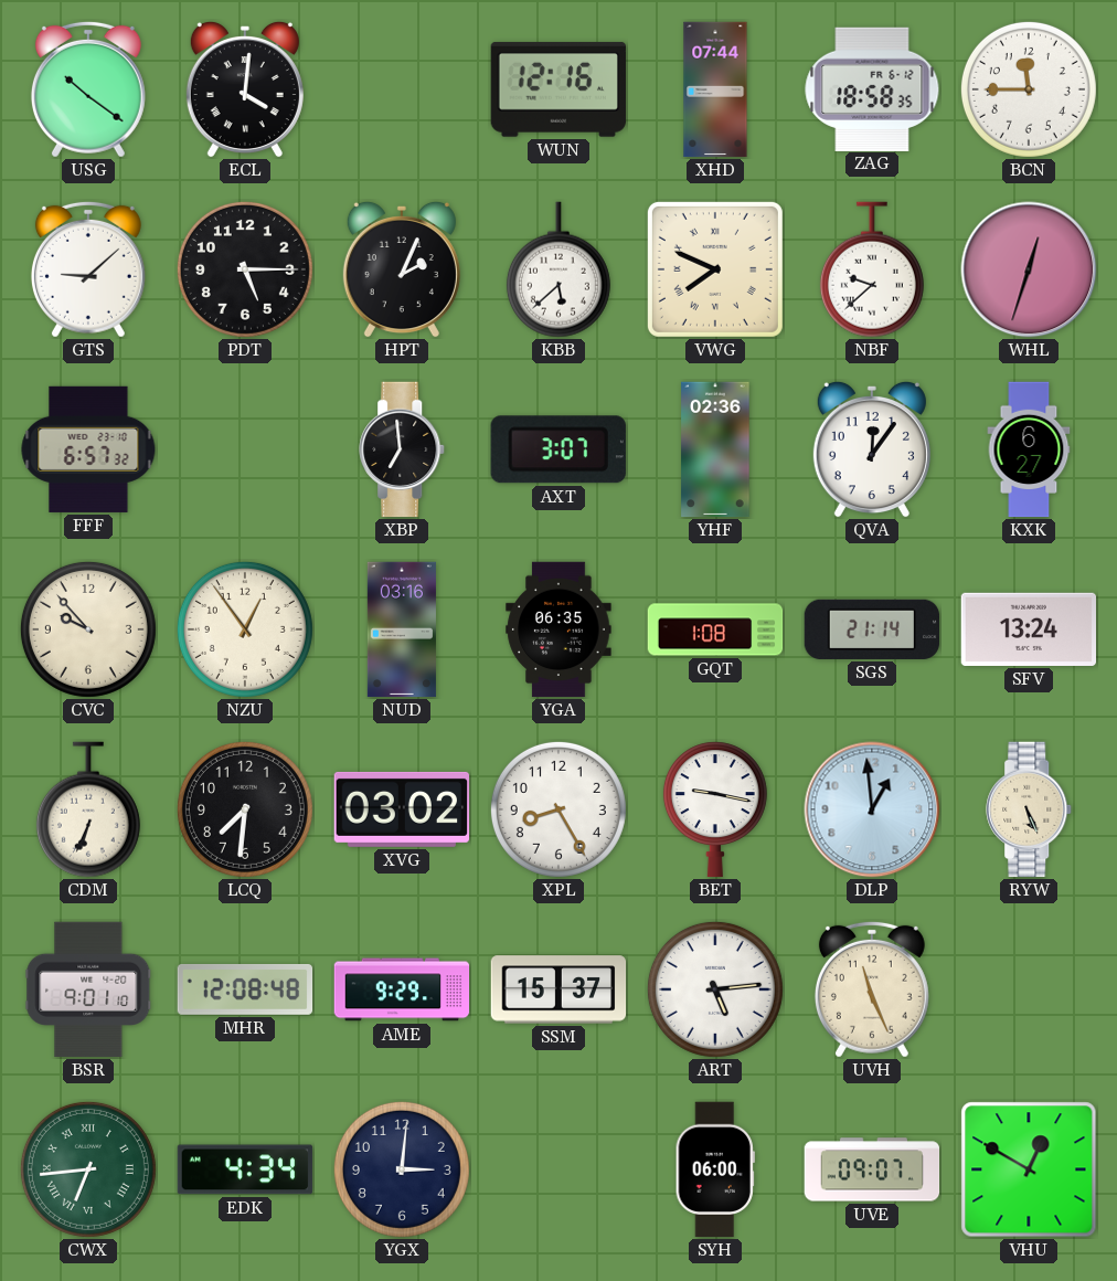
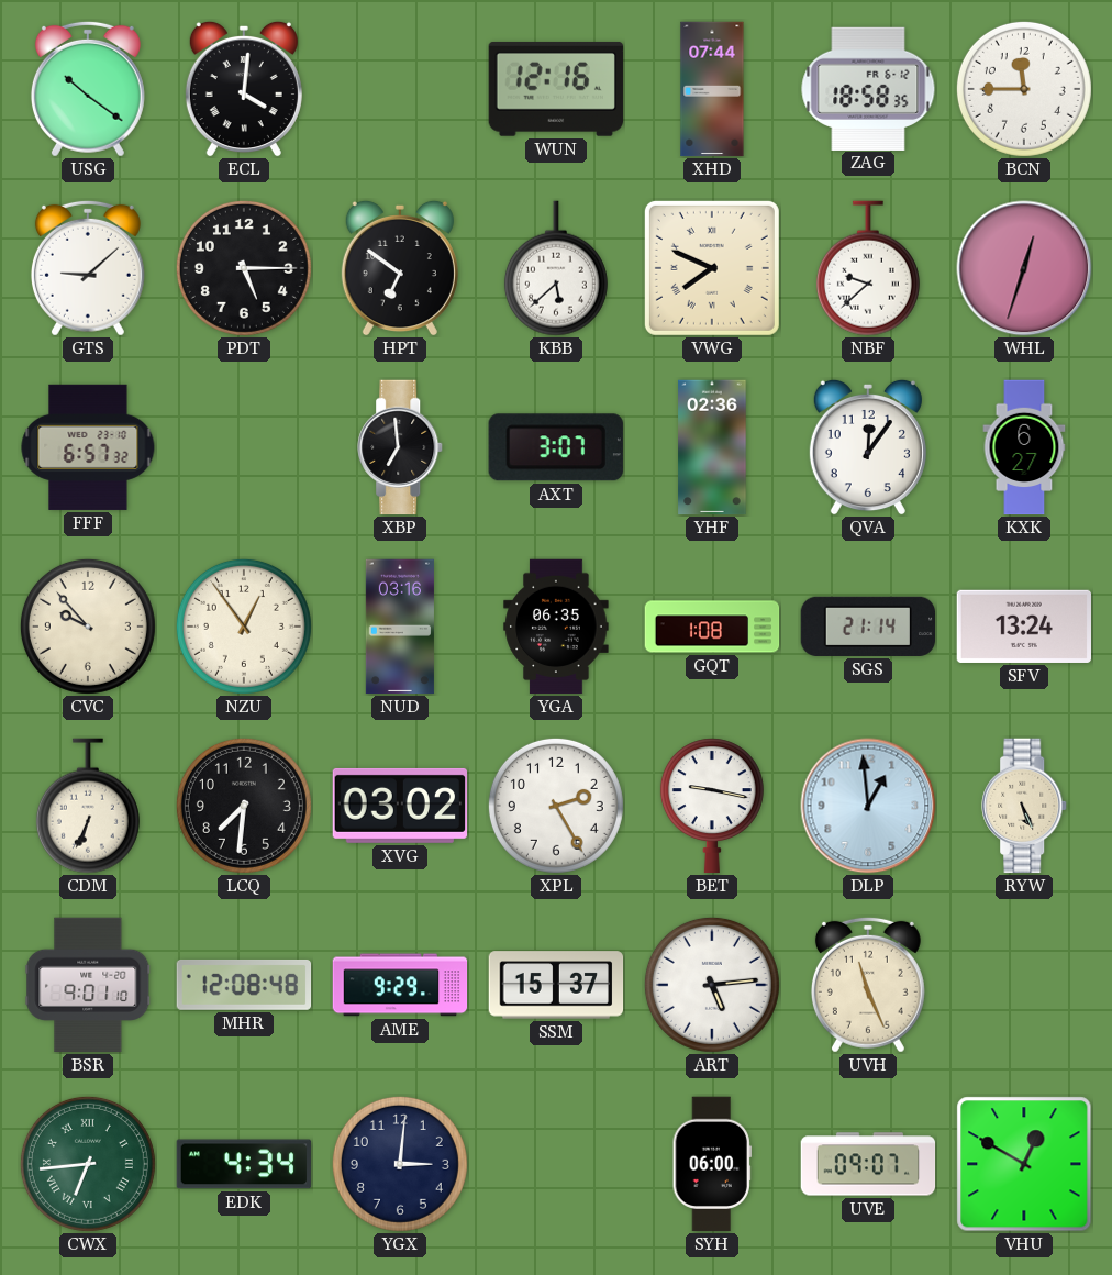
HPT: 2:04 -> 6:51 (400, 268)
XPL: 8:25 -> 2:25 (556, 806)
